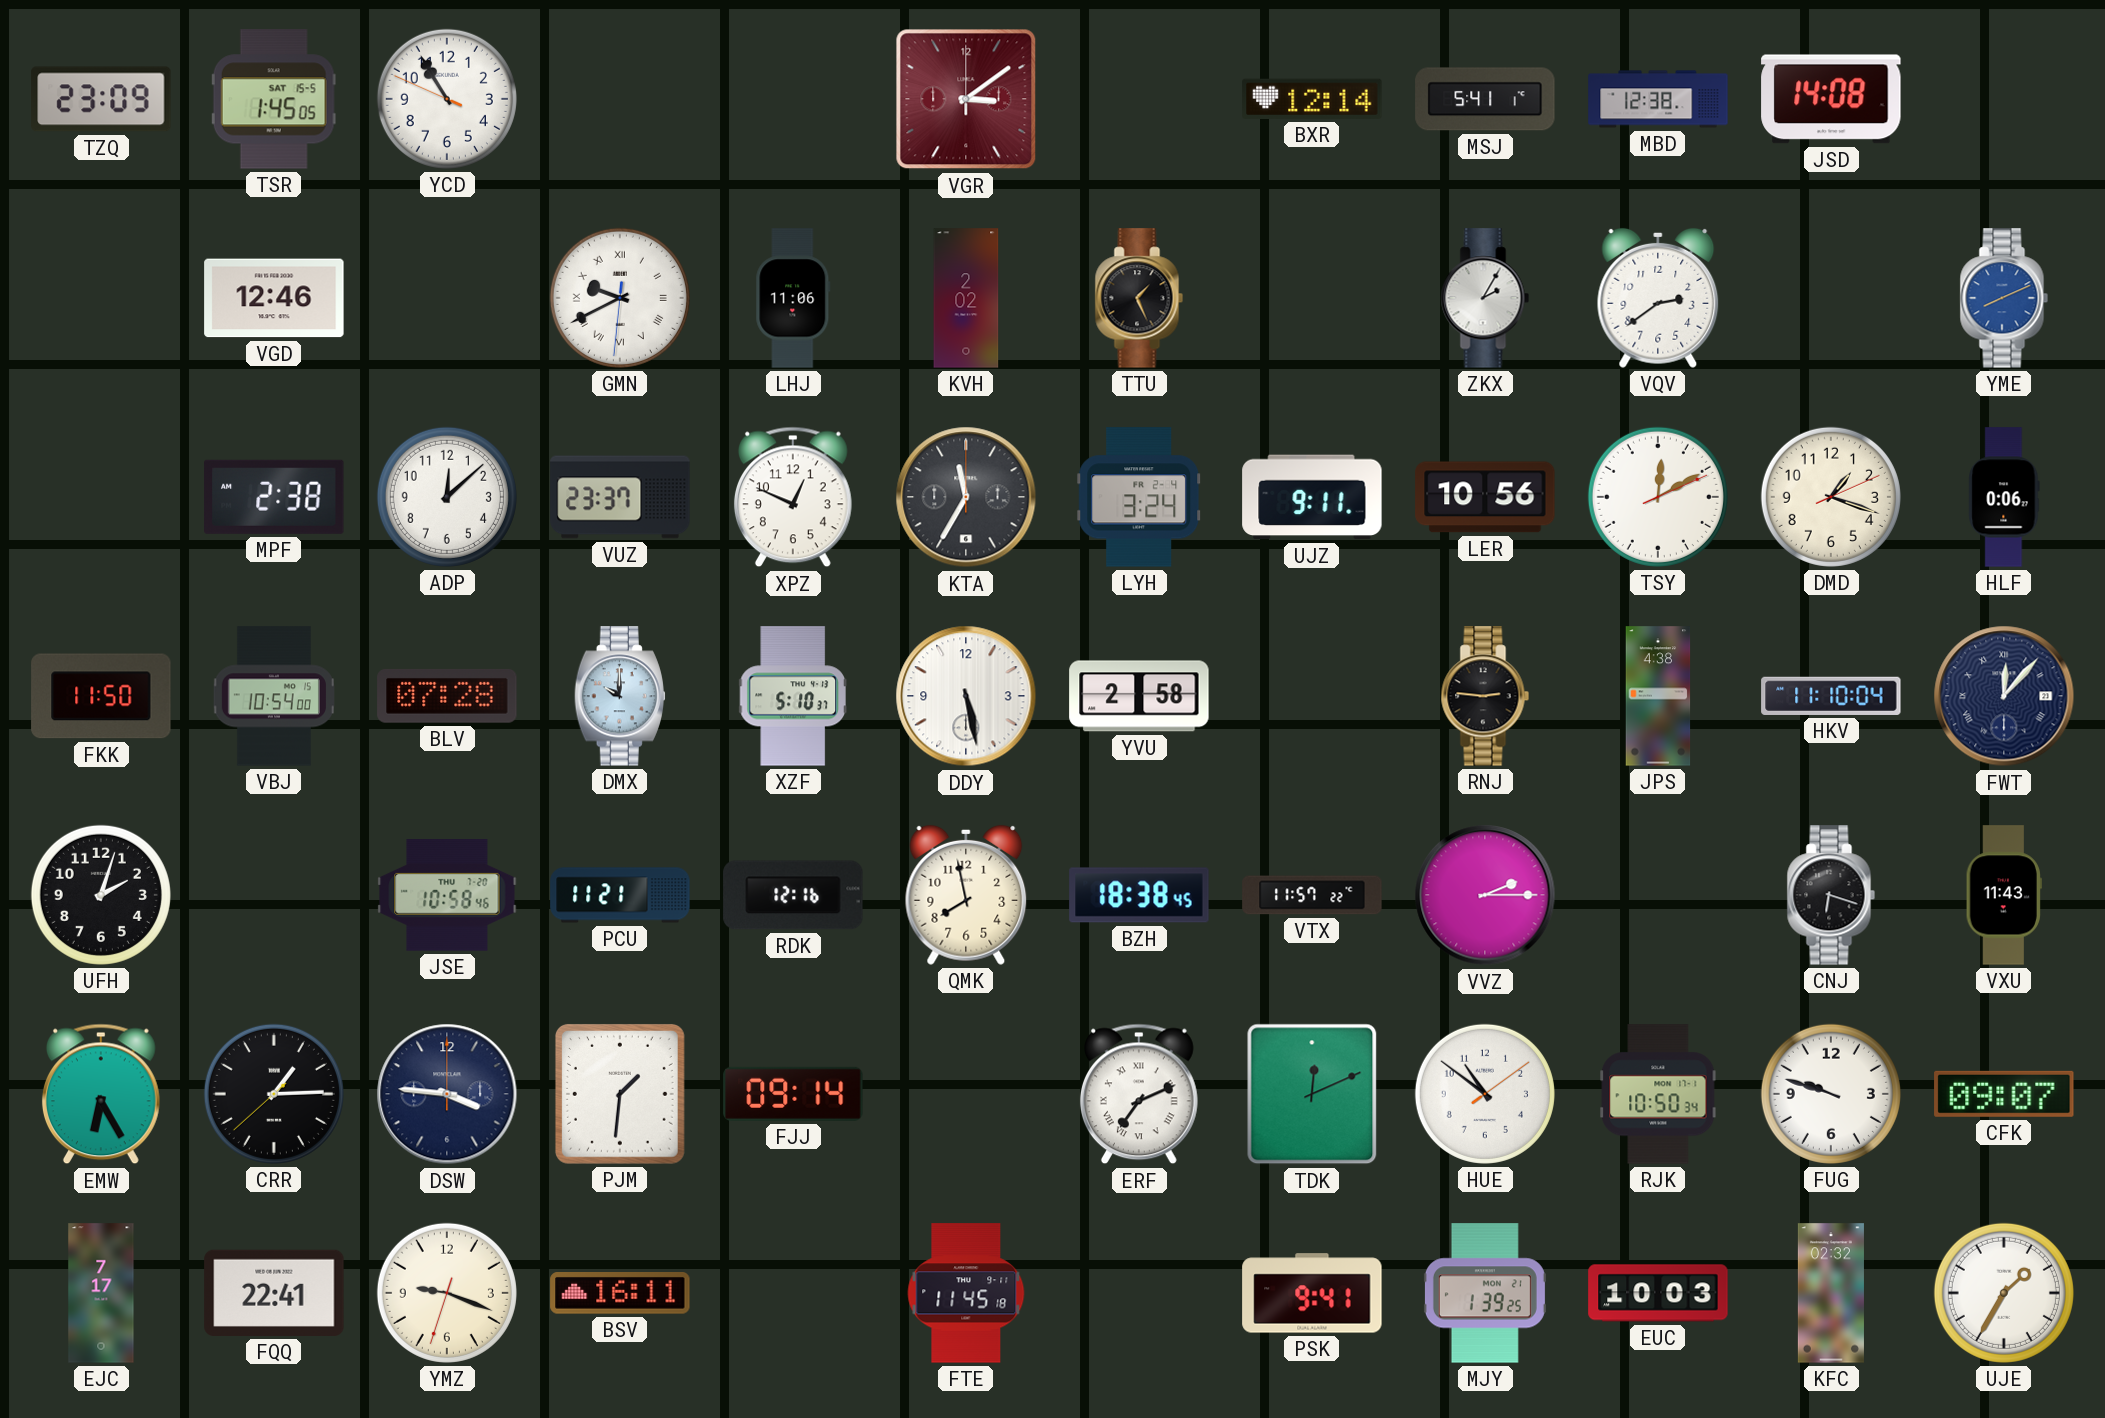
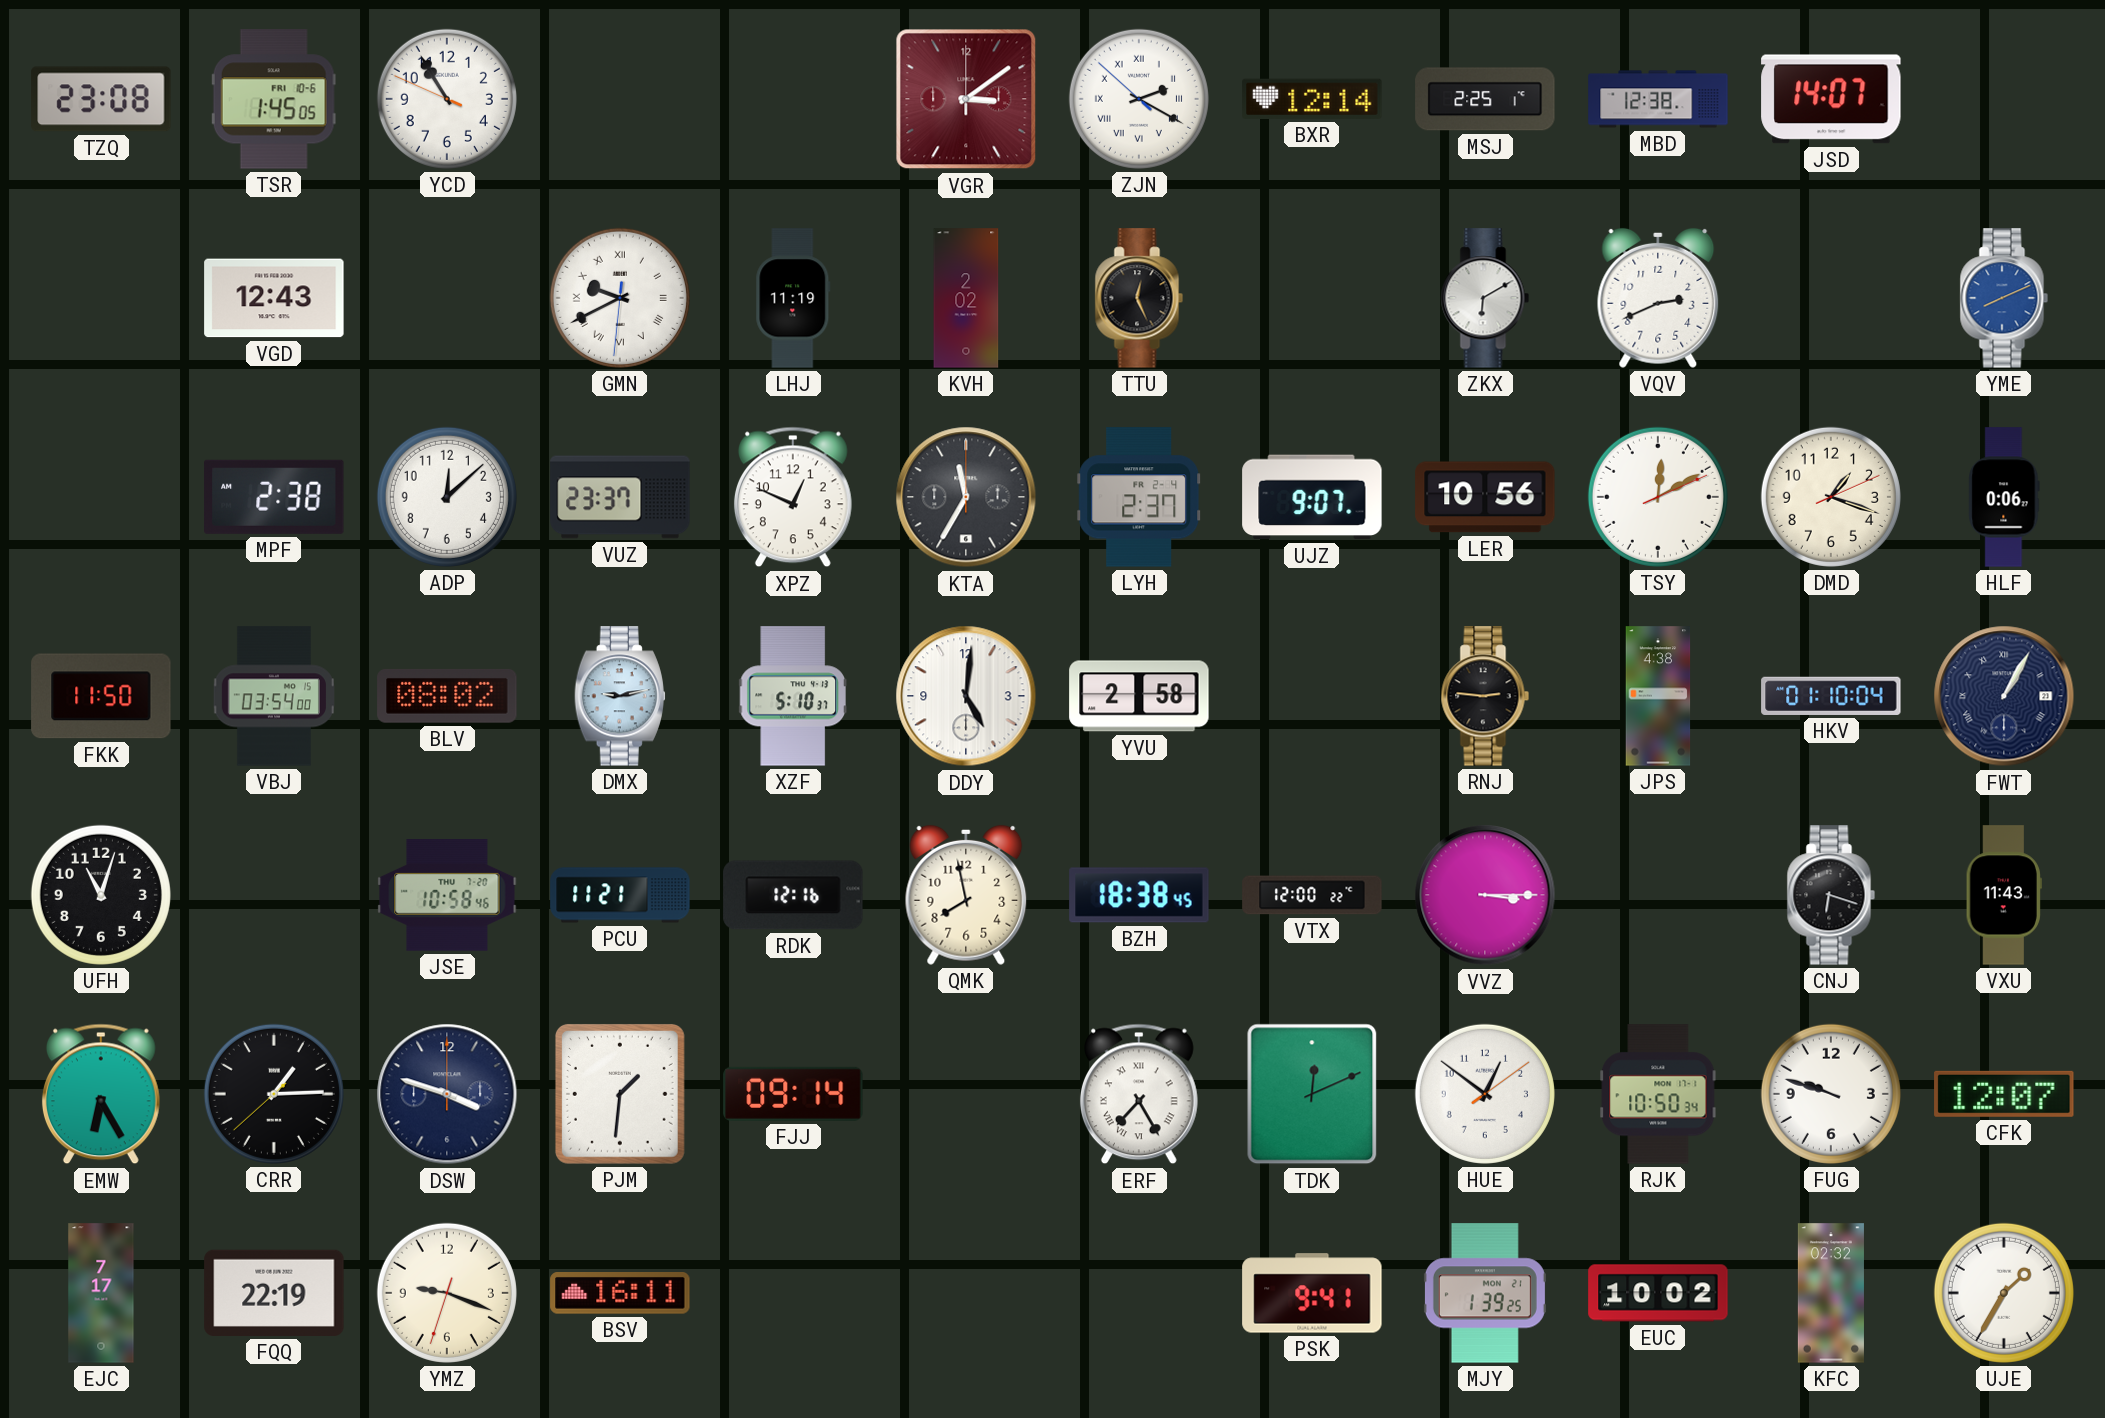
TZQ: 23:09 -> 23:08 (101, 99)
TSR date: SAT 15-5 -> FRI 10-6 (274, 99)
ZJN: none -> 2:19 (1139, 99)
MSJ: 5:41 -> 2:25 (1485, 99)
JSD: 14:08 -> 14:07 (1831, 99)
VGD: 12:46 -> 12:43 (274, 298)
LHJ: 11:06 -> 11:19 (793, 298)
TTU: 1:26 -> 12:26 (1139, 298)
ZKX: 2:05 -> 6:10 (1485, 298)
VQV: 2:39 -> 2:41 (1658, 298)
LYH: 3:24 -> 2:37 (1139, 497)
UJZ: 9:11 -> 9:07 (1312, 497)
VBJ: 10:54 -> 03:54 (274, 696)
BLV: 07:28 -> 08:02 (447, 696)
DMX: 10:00 -> 9:13 (620, 696)
DDY: 5:28 -> 5:01 (966, 696)
HKV: 11:10 -> 01:10 (1831, 696)
FWT: 12:07 -> 1:05 (2004, 696)
UFH: 2:03 -> 11:03 (101, 895)
VTX: 11:57 -> 12:00 (1312, 895)
VVZ: 2:15 -> 3:15 (1485, 895)
DSW: 3:46 -> 3:48 (447, 1094)
ERF: 7:11 -> 7:25 (1139, 1094)
HUE: 10:51 -> 12:51 (1485, 1094)
CFK: 09:07 -> 12:07 (2004, 1094)
FQQ: 22:41 -> 22:19 (274, 1293)
FTE: 11:45 -> none (966, 1293)
EUC: 10:03 -> 10:02 (1658, 1293)
